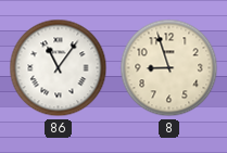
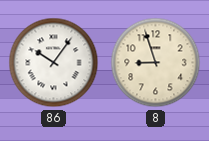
86: 11:06 -> 10:06 (54, 63)
